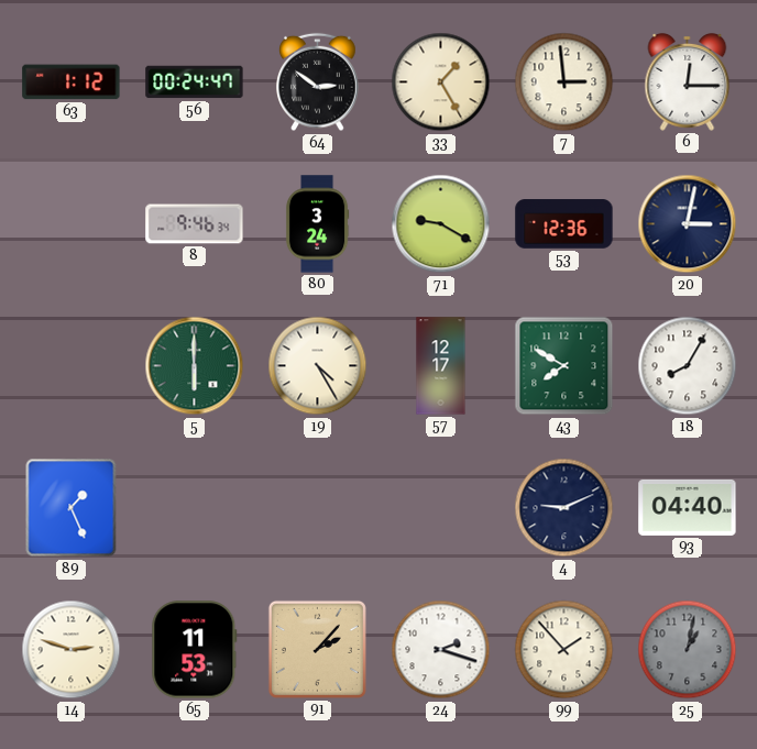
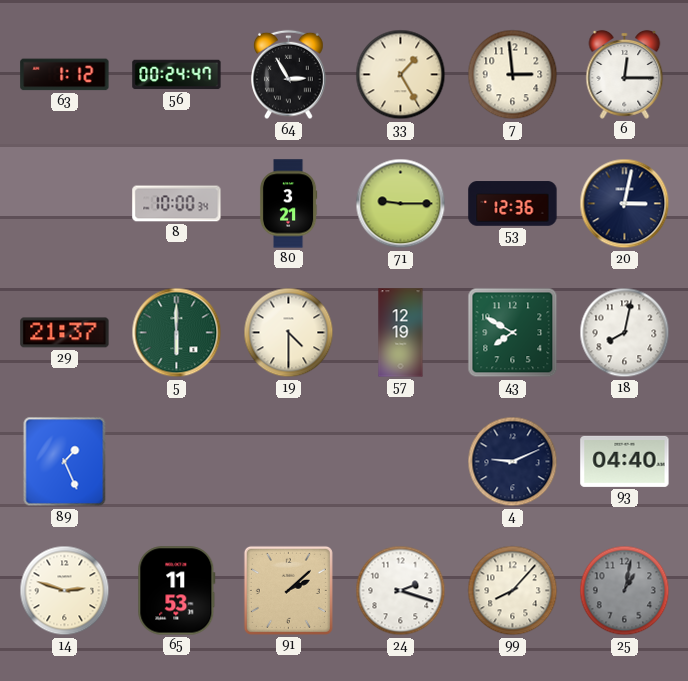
64: 2:51 -> 2:55 (289, 75)
8: 9:46 -> 10:00 (177, 204)
80: 3:24 -> 3:21 (288, 204)
71: 9:20 -> 9:15 (401, 204)
29: none -> 21:37 (65, 333)
19: 4:25 -> 4:30 (289, 333)
57: 12:17 -> 12:19 (401, 333)
18: 8:05 -> 8:02 (625, 333)
91: 2:07 -> 2:08 (288, 590)
99: 1:53 -> 8:07 (513, 591)
